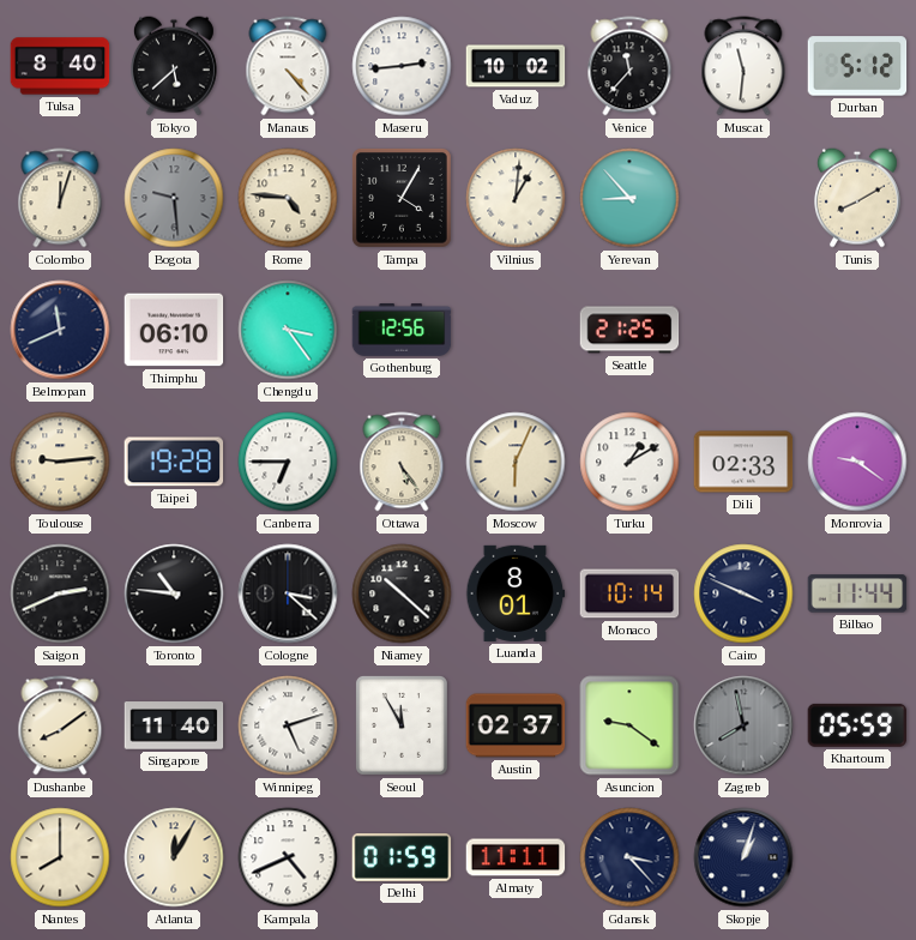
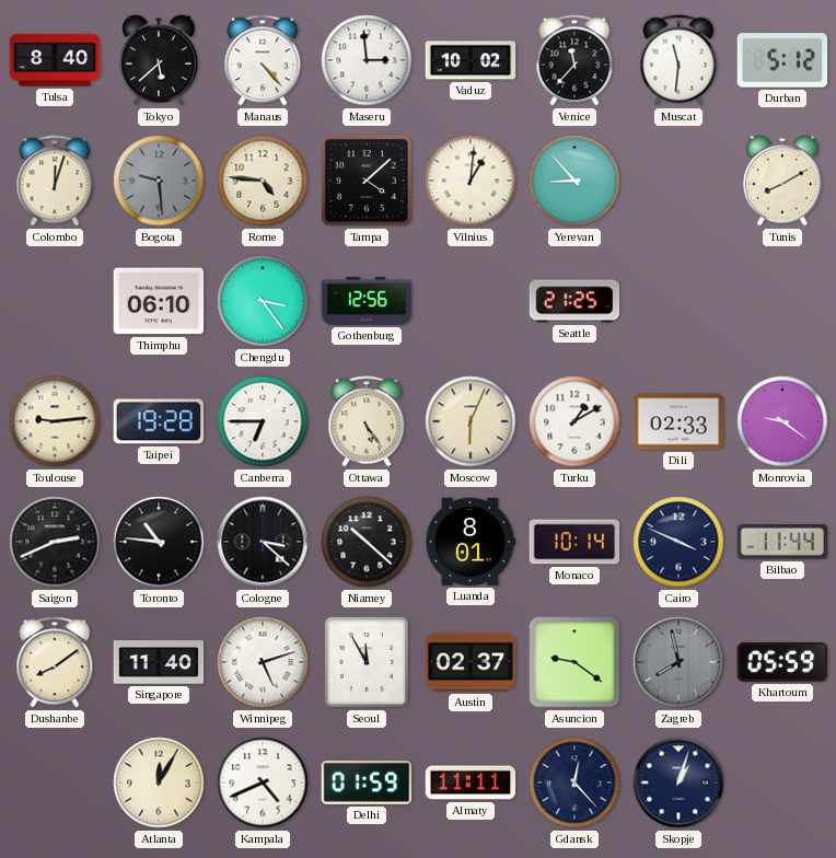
Maseru: 2:44 -> 2:59 (367, 60)
Tampa: 4:05 -> 4:08 (367, 181)
Belmopan: 11:41 -> none (60, 330)
Nantes: 8:00 -> none (60, 857)
Gdansk: 3:23 -> 12:23 (574, 782)
